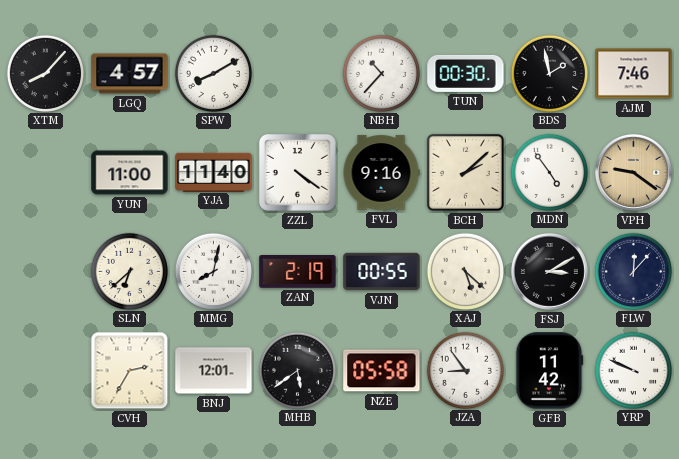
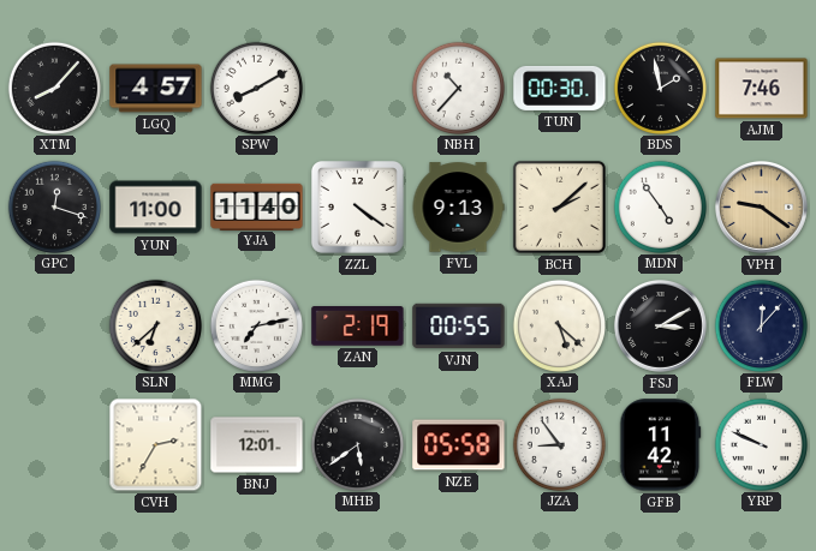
GPC: none -> 12:18 (54, 206)
FVL: 9:16 -> 9:13 (458, 208)
MMG: 8:02 -> 7:13 (256, 325)
